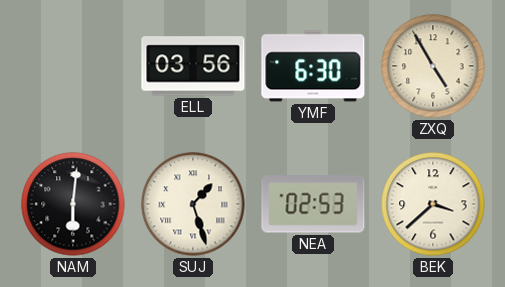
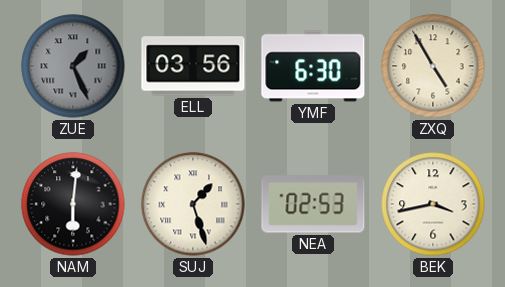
ZUE: none -> 1:26 (73, 66)
BEK: 3:38 -> 3:43 (433, 204)
